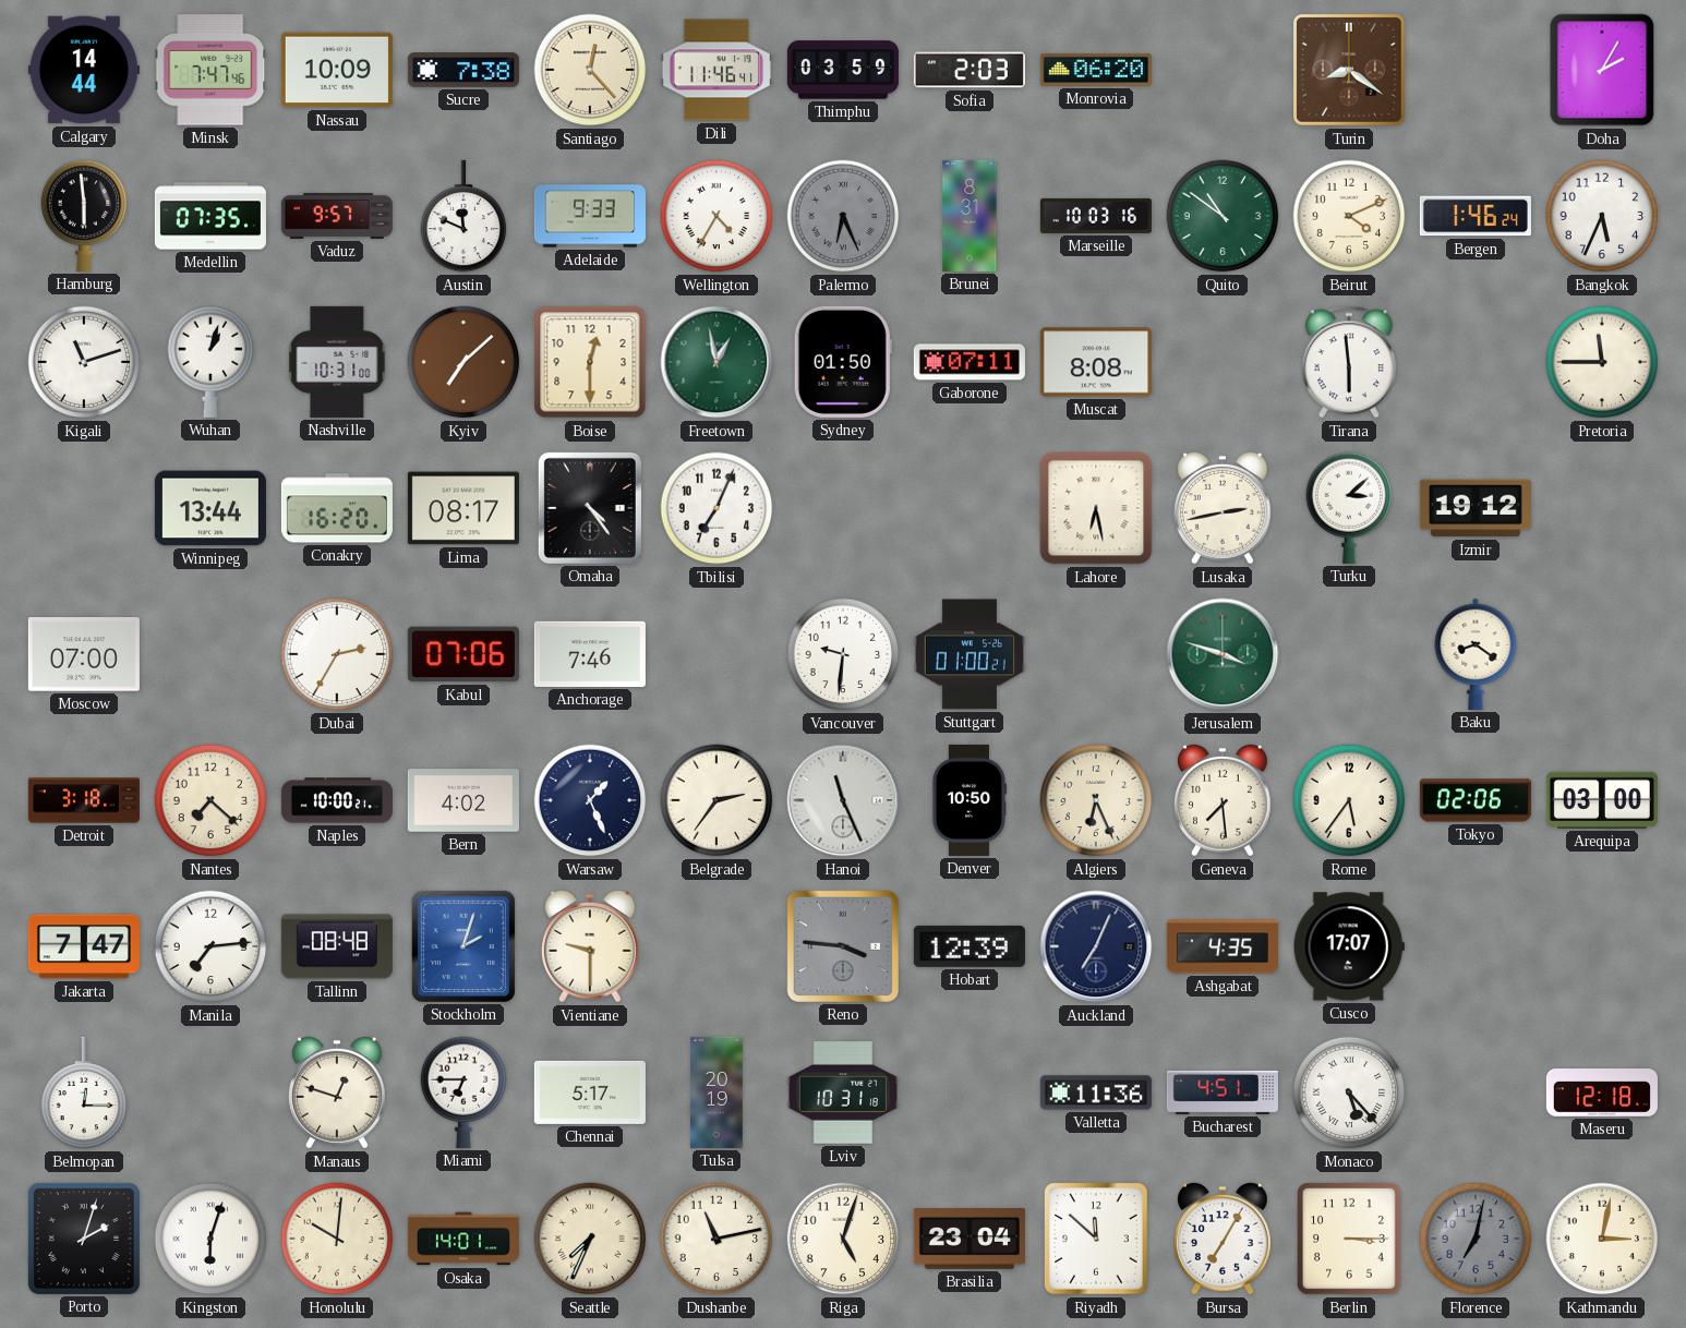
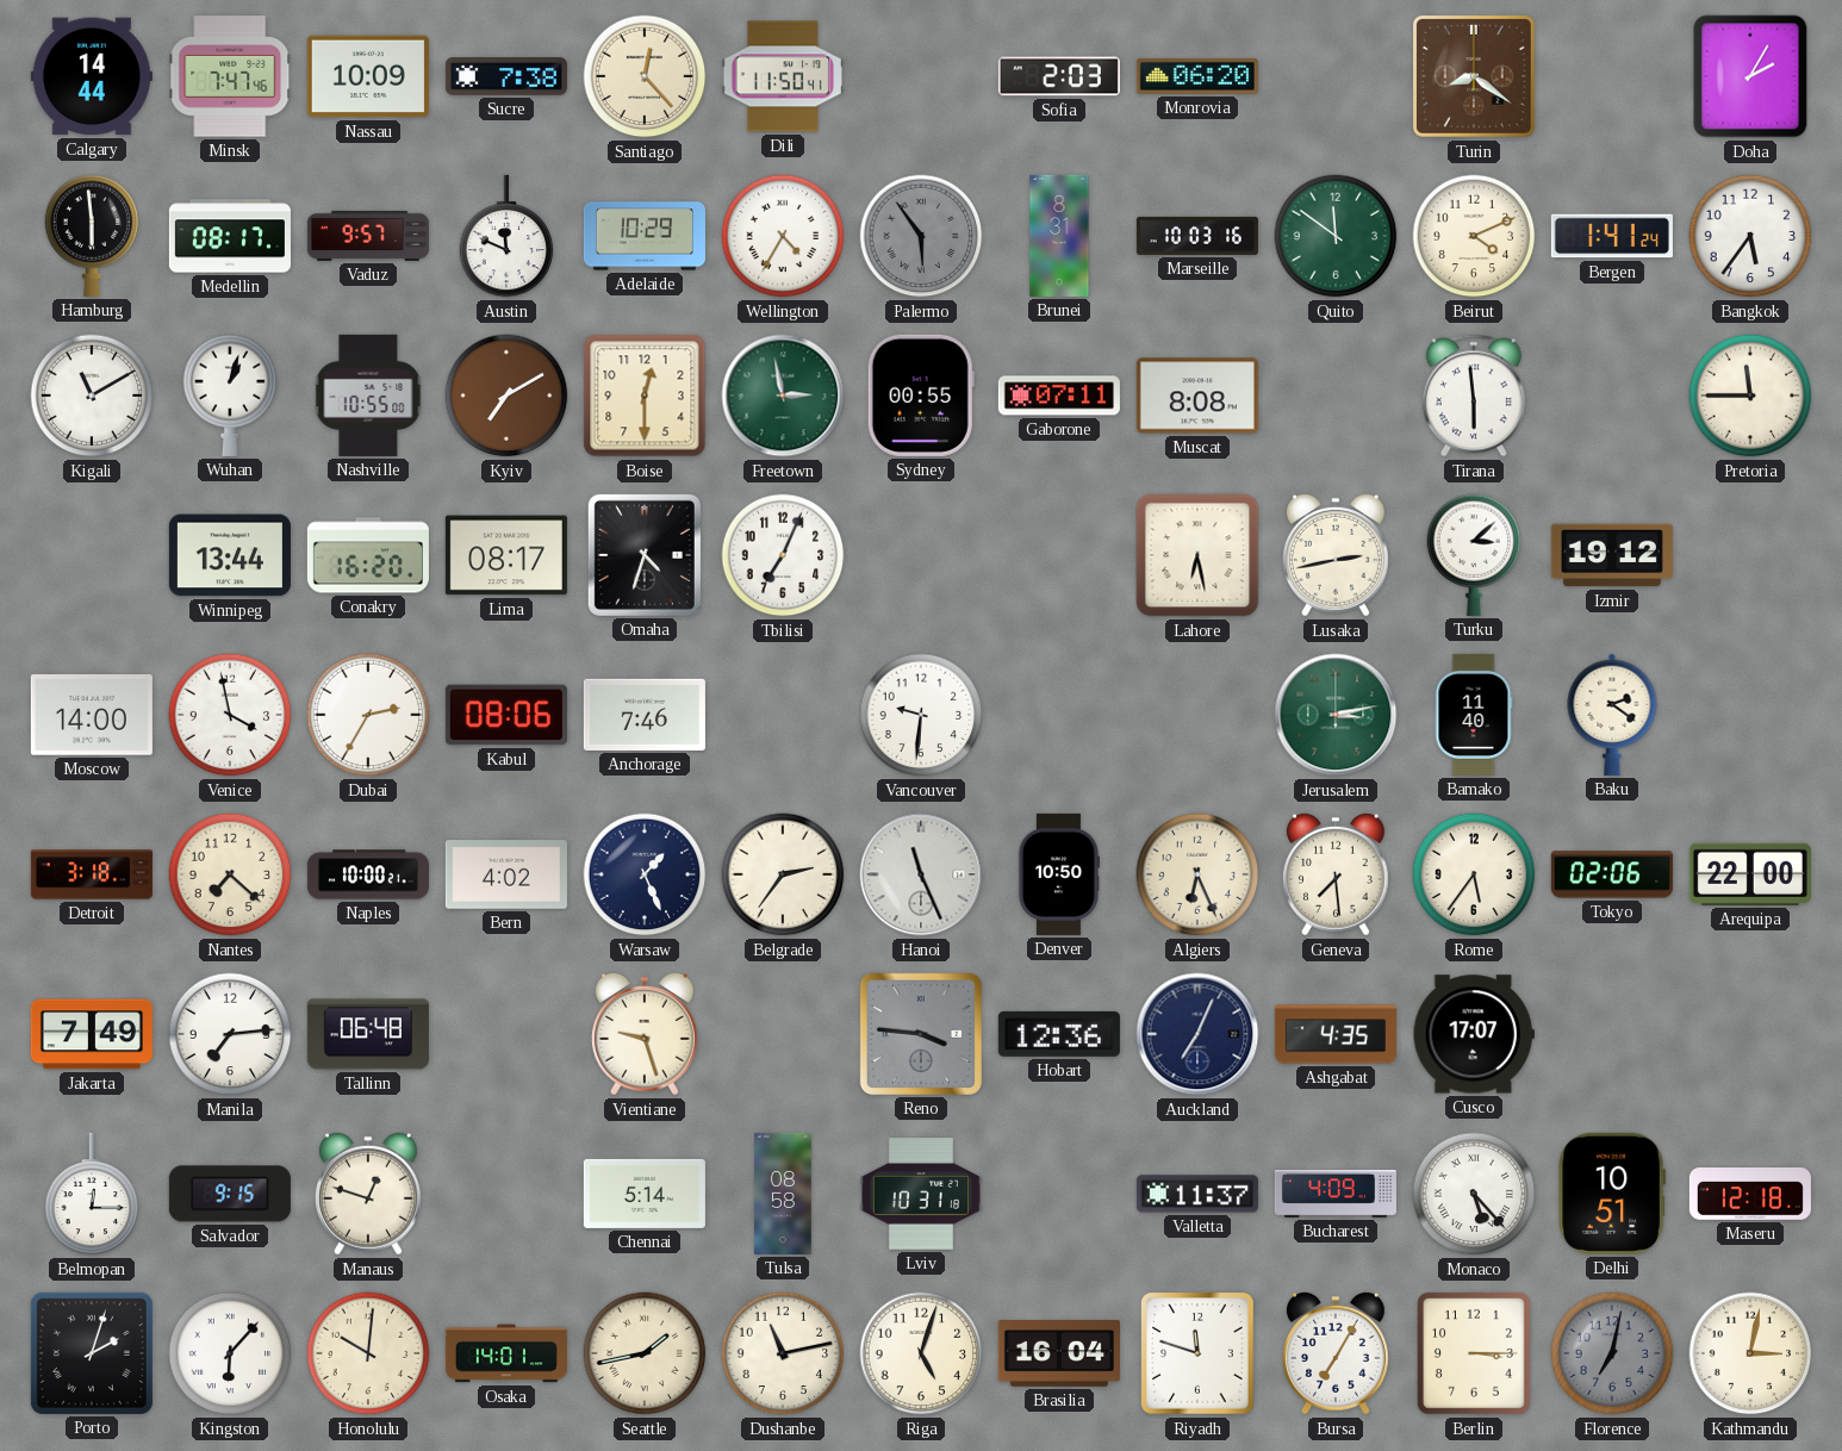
Dili: 11:46 -> 11:50 (783, 76)
Thimphu: 03:59 -> none (843, 70)
Medellin: 07:35 -> 08:17 (230, 236)
Adelaide: 9:33 -> 10:29 (645, 236)
Palermo: 6:26 -> 5:54 (921, 236)
Quito: 10:51 -> 11:51 (1336, 236)
Bergen: 1:46 -> 1:41 (1612, 236)
Bangkok: 5:34 -> 5:36 (1750, 236)
Kigali: 11:12 -> 11:10 (92, 396)
Nashville: 10:31 -> 10:55 (368, 396)
Kyiv: 7:08 -> 7:10 (506, 396)
Freetown: 12:58 -> 2:58 (783, 396)
Sydney: 01:50 -> 00:55 (921, 396)
Omaha: 4:24 -> 4:33 (645, 555)
Moscow: 07:00 -> 14:00 (92, 715)
Venice: none -> 3:58 (230, 715)
Kabul: 07:06 -> 08:06 (506, 715)
Stuttgart: 01:00 -> none (970, 654)
Jerusalem: 3:48 -> 3:13 (1336, 715)
Bamako: none -> 11:40 (1474, 715)
Baku: 8:21 -> 2:21 (1612, 715)
Arequipa: 03:00 -> 22:00 (1750, 874)
Jakarta: 7:47 -> 7:49 (92, 1034)
Tallinn: 08:48 -> 06:48 (368, 1034)
Stockholm: 2:03 -> none (463, 946)
Vientiane: 9:30 -> 9:27 (645, 1034)
Hobart: 12:39 -> 12:36 (1059, 1034)
Salvador: none -> 9:15 (230, 1194)
Miami: 6:45 -> none (463, 1092)
Chennai: 5:17 -> 5:14 (645, 1194)
Tulsa: 20:19 -> 08:58 (783, 1194)
Valletta: 11:36 -> 11:37 (1197, 1194)
Bucharest: 4:51 -> 4:09 (1336, 1195)
Delhi: none -> 10:51 (1612, 1194)
Kingston: 6:03 -> 6:07 (230, 1353)
Seattle: 7:34 -> 1:43 (645, 1353)
Brasilia: 23:04 -> 16:04 (1059, 1355)
Riyadh: 11:52 -> 11:48 (1197, 1353)
